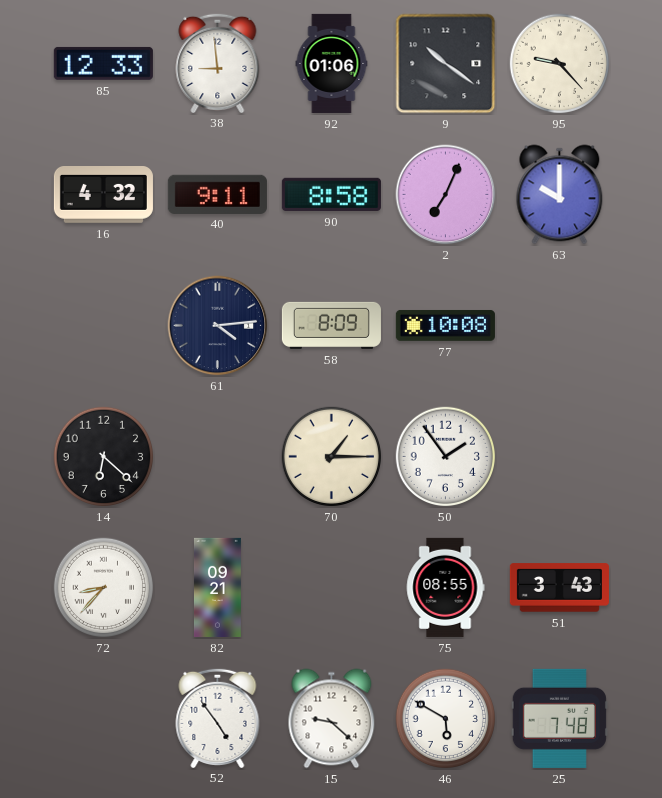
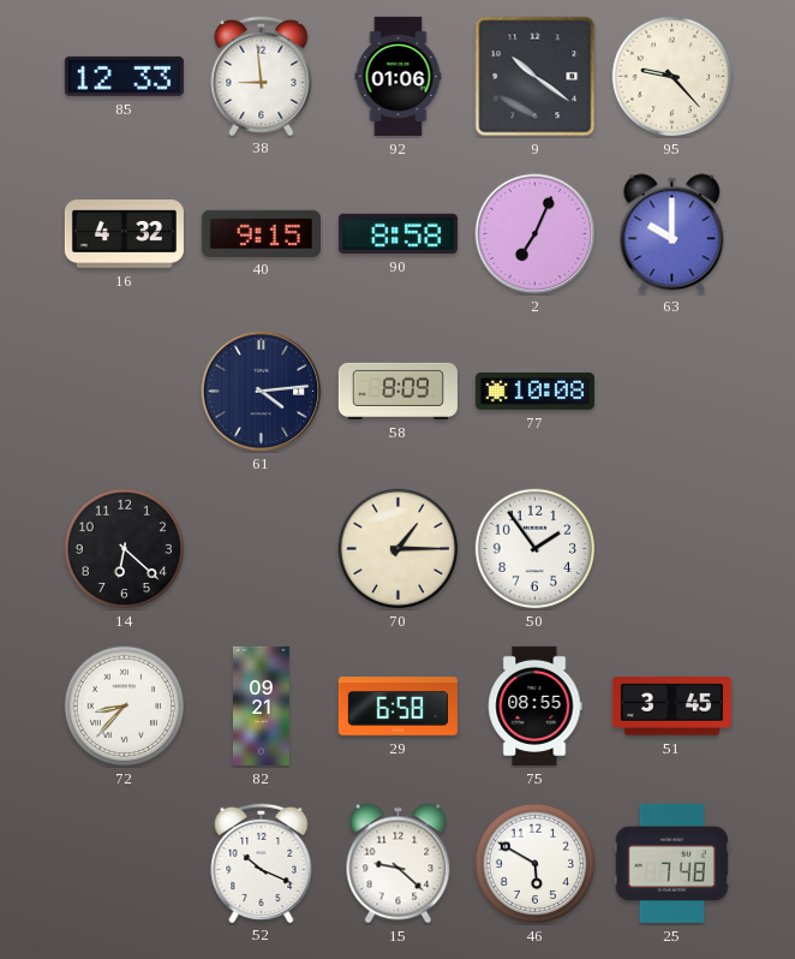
40: 9:11 -> 9:15 (261, 233)
29: none -> 6:58 (397, 707)
51: 3:43 -> 3:45 (671, 707)
52: 4:54 -> 10:19 (262, 862)
